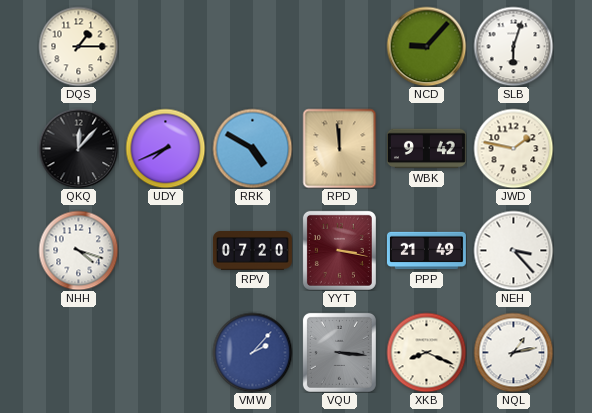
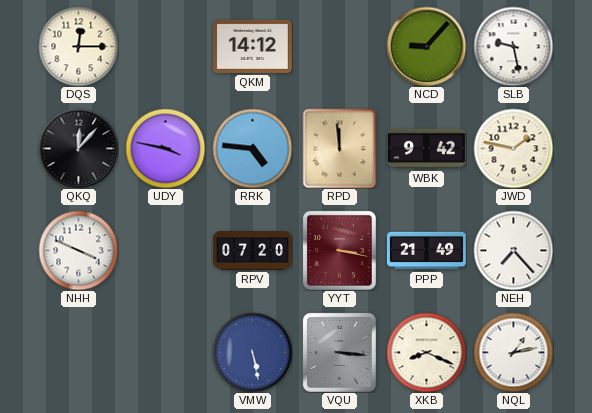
DQS: 1:15 -> 12:15 (78, 46)
QKM: none -> 14:12 (252, 46)
SLB: 6:03 -> 9:28 (513, 46)
UDY: 7:41 -> 3:47 (165, 148)
RRK: 4:50 -> 4:46 (252, 148)
NHH: 4:18 -> 3:49 (78, 250)
NEH: 3:23 -> 7:23 (513, 250)
VMW: 2:07 -> 5:28 (252, 352)
